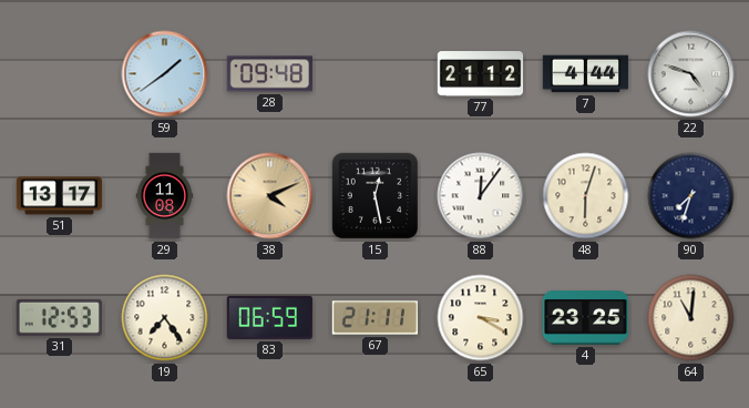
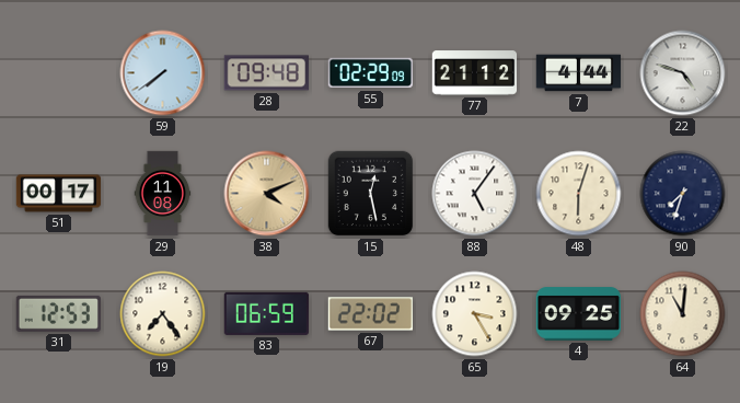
59: 1:39 -> 7:39 (163, 73)
55: none -> 02:29 (370, 73)
51: 13:17 -> 00:17 (59, 194)
88: 12:06 -> 5:06 (475, 194)
67: 21:11 -> 22:02 (370, 314)
65: 3:20 -> 3:25 (475, 314)
4: 23:25 -> 09:25 (579, 314)
